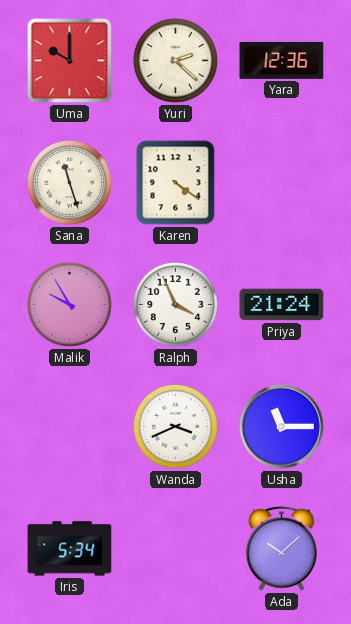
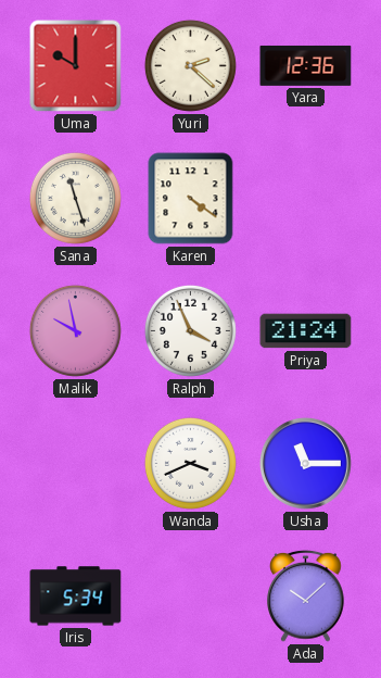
Malik: 9:55 -> 9:58 (75, 330)
